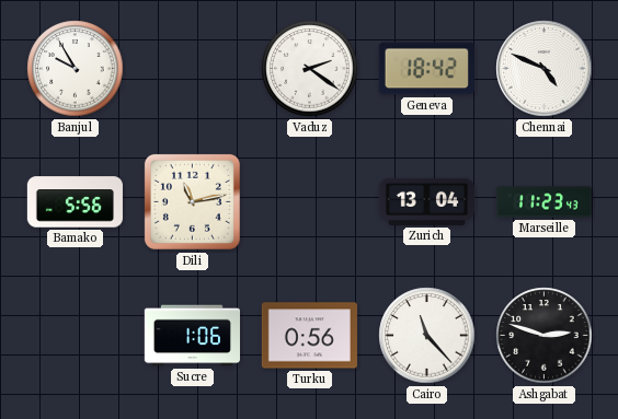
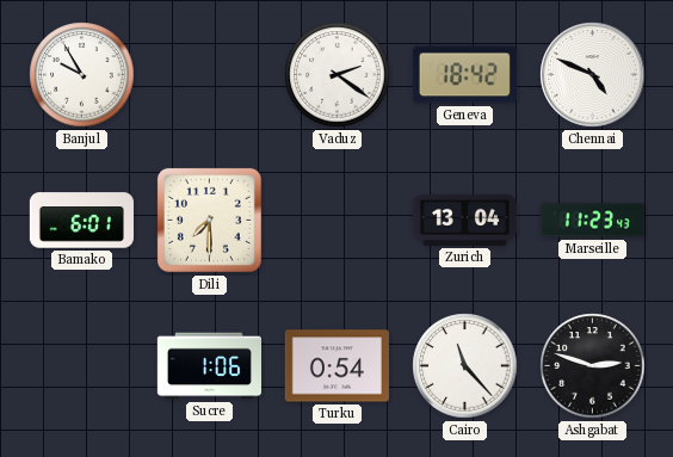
Bamako: 5:56 -> 6:01 (81, 221)
Dili: 11:13 -> 7:30 (209, 220)
Turku: 0:56 -> 0:54 (336, 366)
